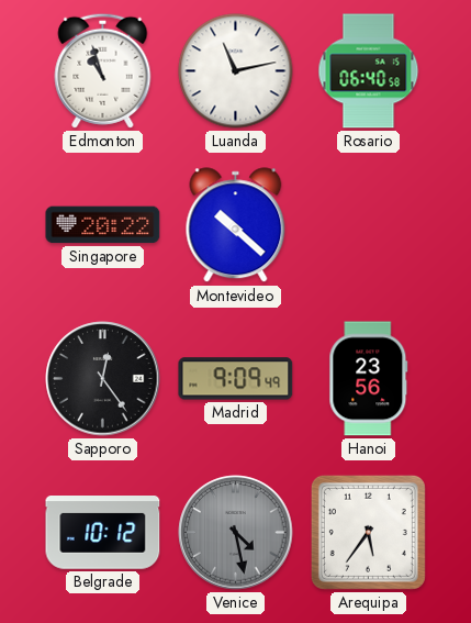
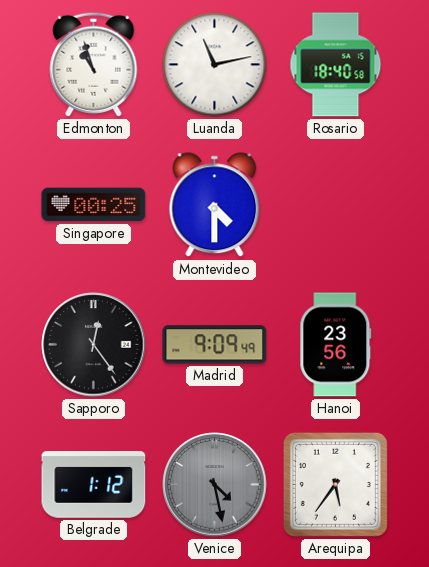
Rosario: 06:40 -> 18:40 (336, 65)
Singapore: 20:22 -> 00:25 (94, 205)
Montevideo: 10:22 -> 4:30 (215, 205)
Belgrade: 10:12 -> 1:12 (94, 485)
